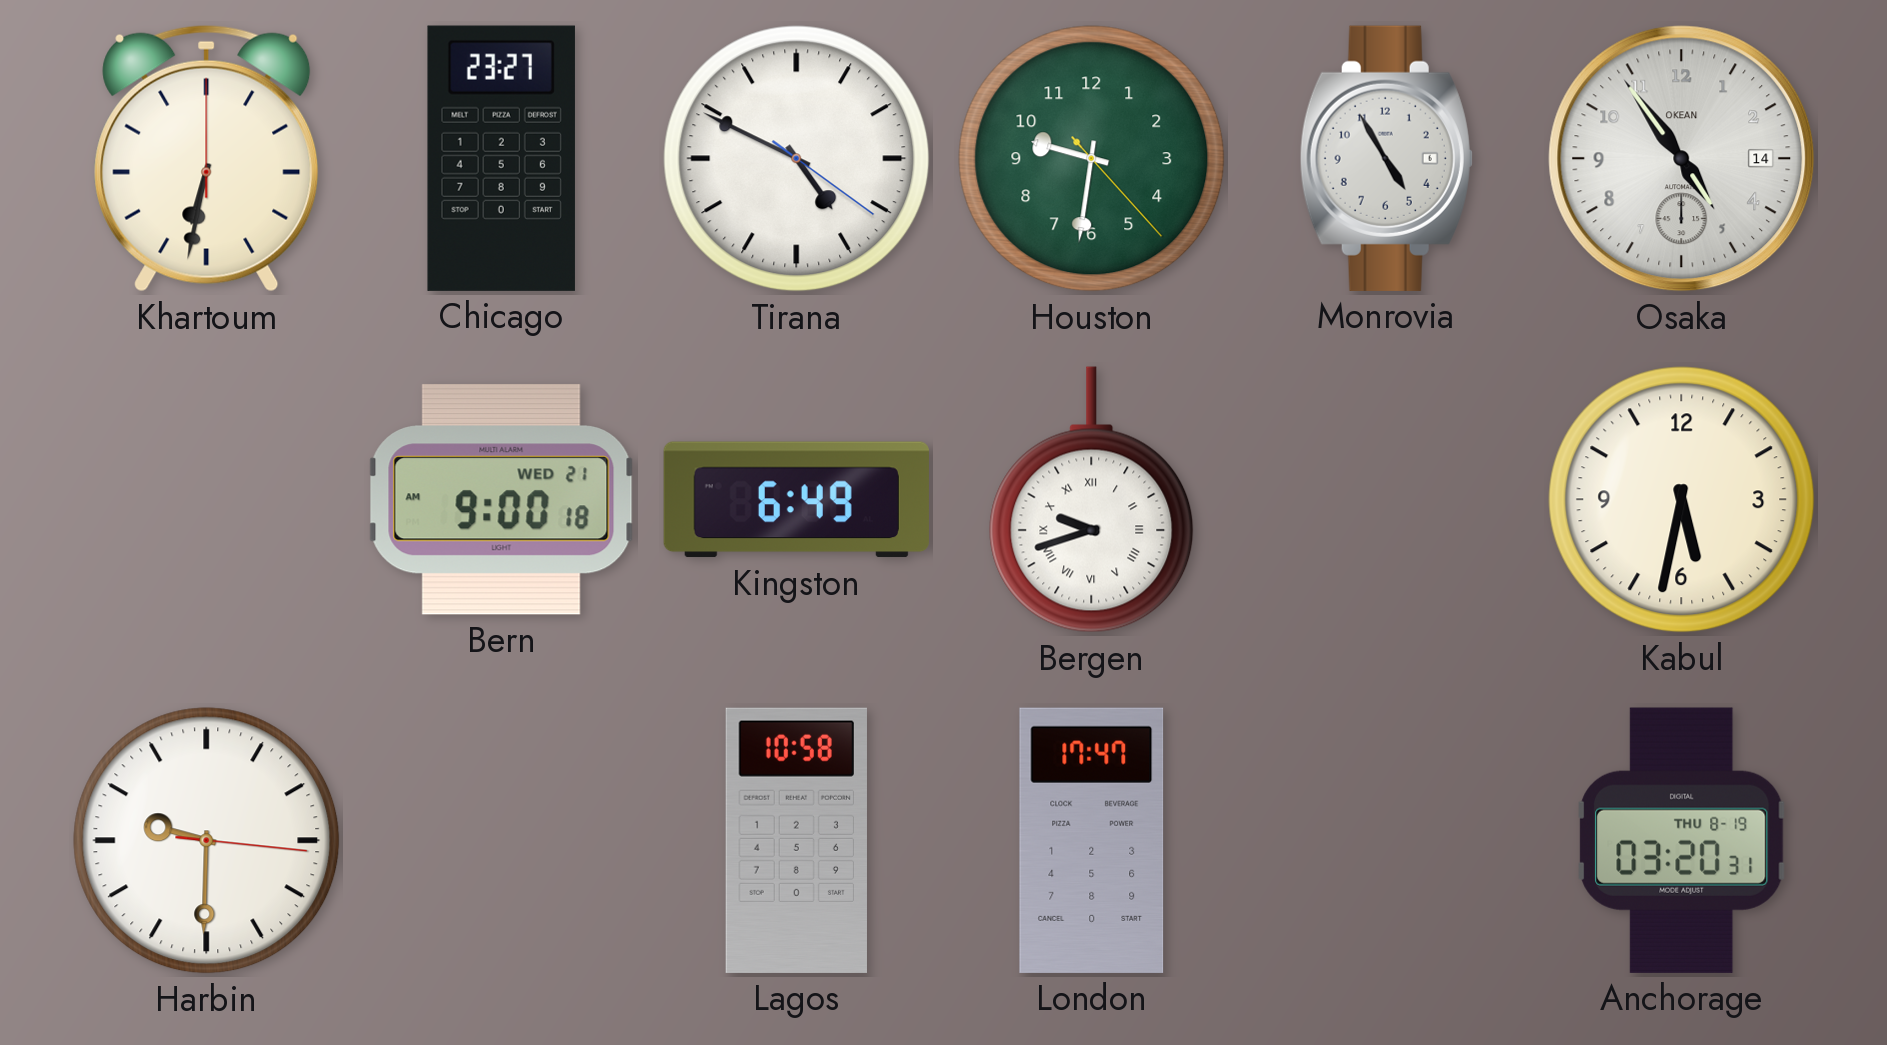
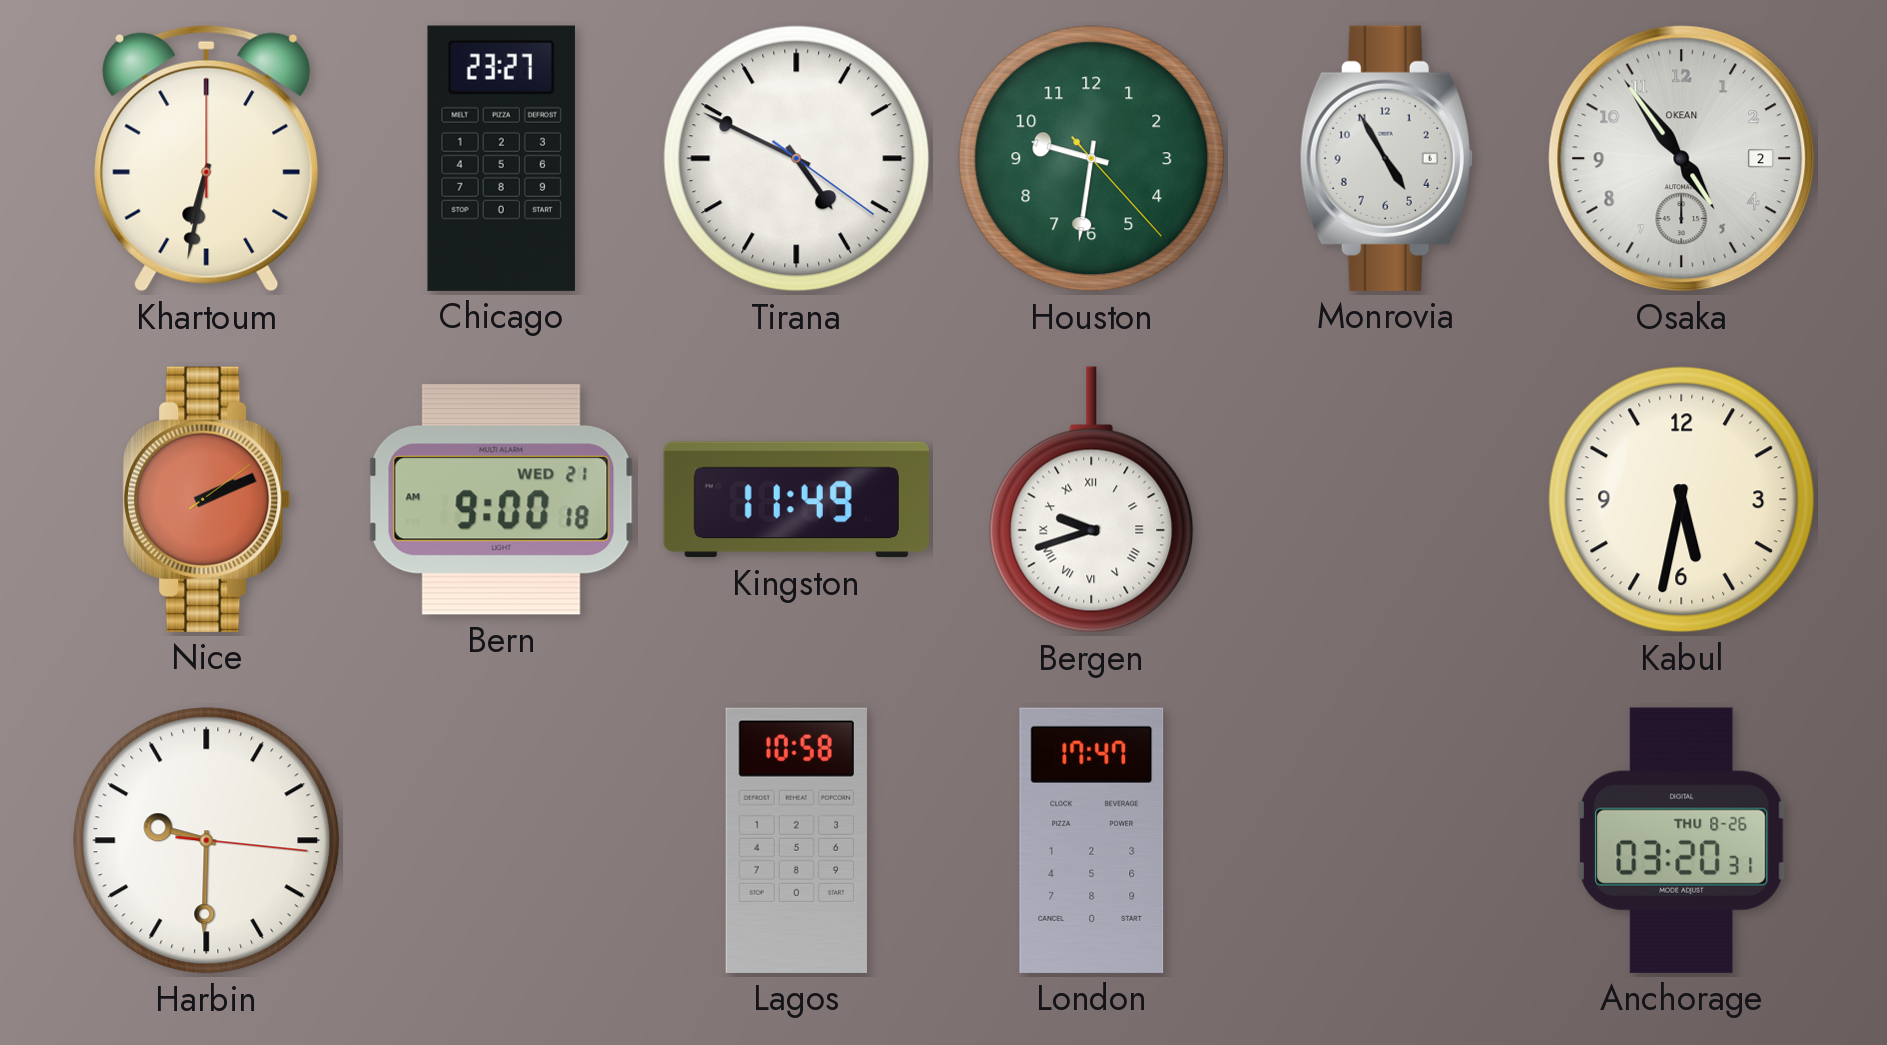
Osaka date: 14 -> 2 (1682, 159)
Nice: none -> 2:11 (207, 499)
Kingston: 6:49 -> 11:49 (796, 500)
Anchorage date: THU 8-19 -> THU 8-26 (1682, 840)
